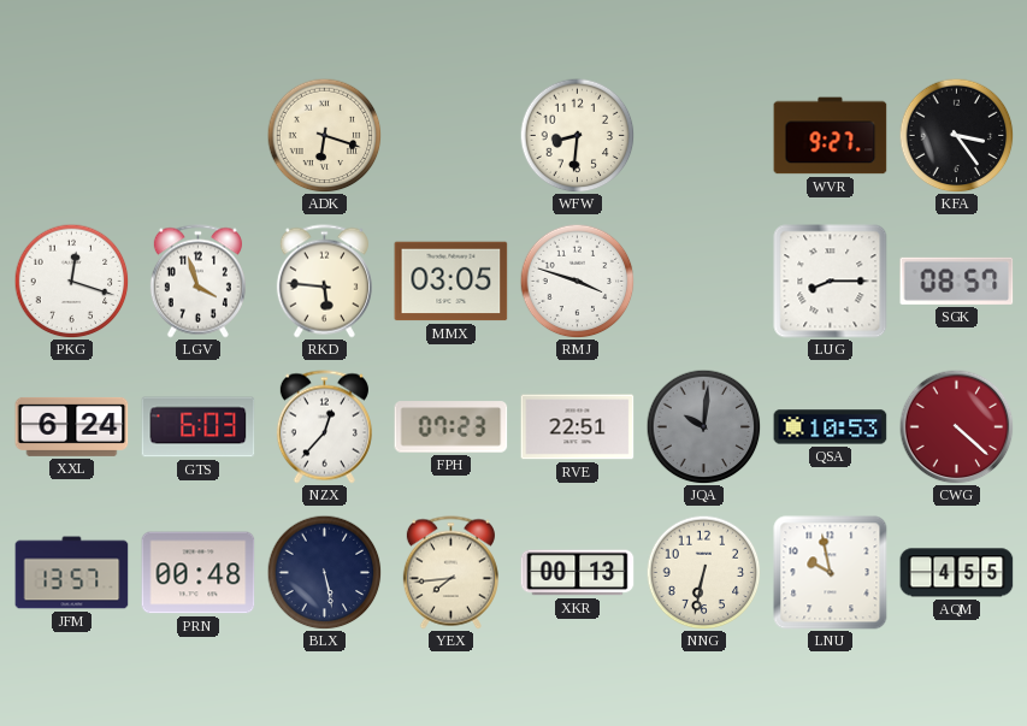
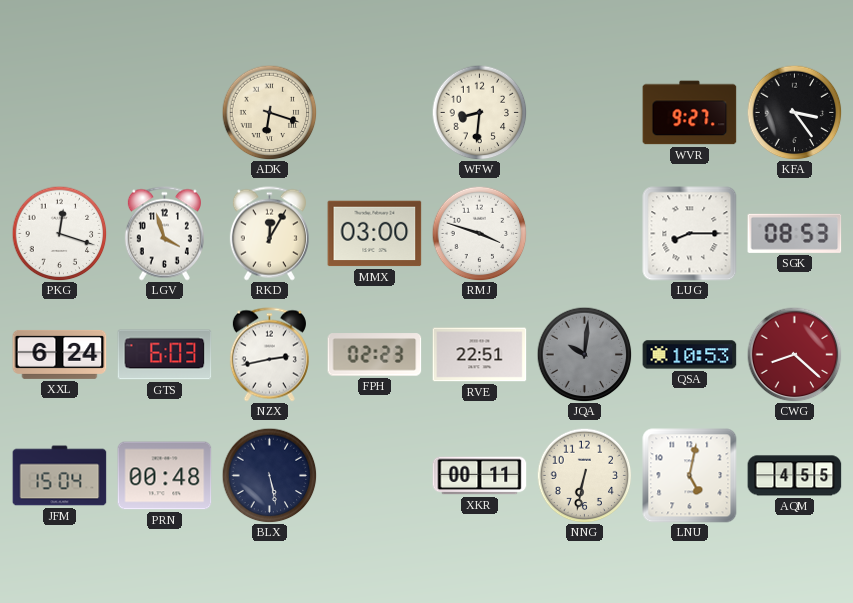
RKD: 5:46 -> 12:05 (269, 234)
MMX: 03:05 -> 03:00 (375, 234)
SGK: 08:57 -> 08:53 (795, 233)
NZX: 12:37 -> 2:43 (269, 355)
FPH: 07:23 -> 02:23 (375, 355)
CWG: 4:22 -> 8:22 (794, 354)
JFM: 13:57 -> 15:04 (60, 476)
YEX: 7:44 -> none (450, 573)
XKR: 00:13 -> 00:11 (480, 476)
LNU: 9:58 -> 5:02 (690, 476)
